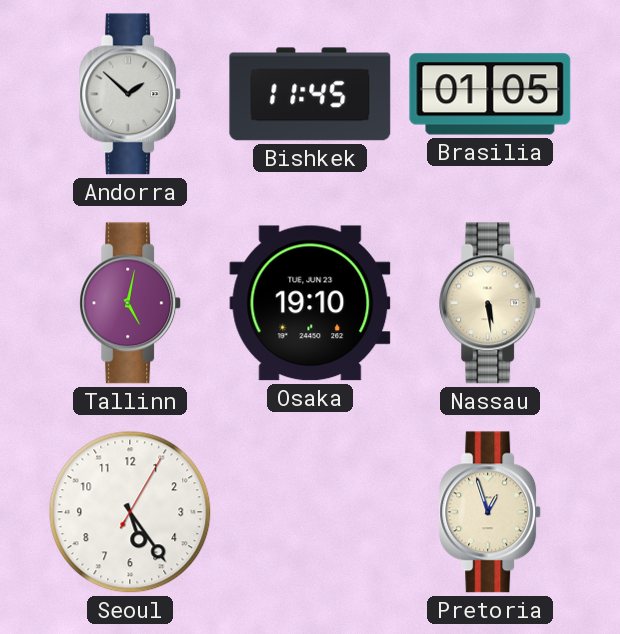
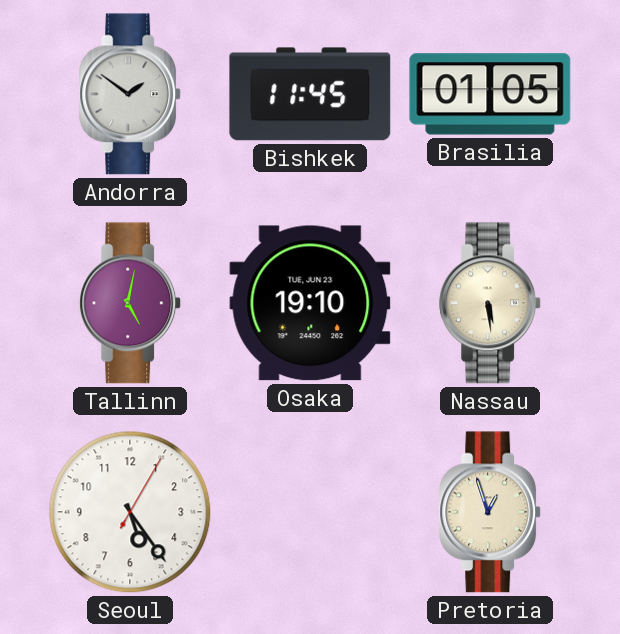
Andorra: 1:52 -> 1:51 (131, 94)
